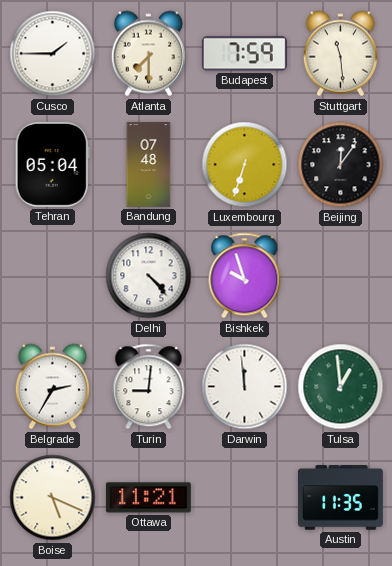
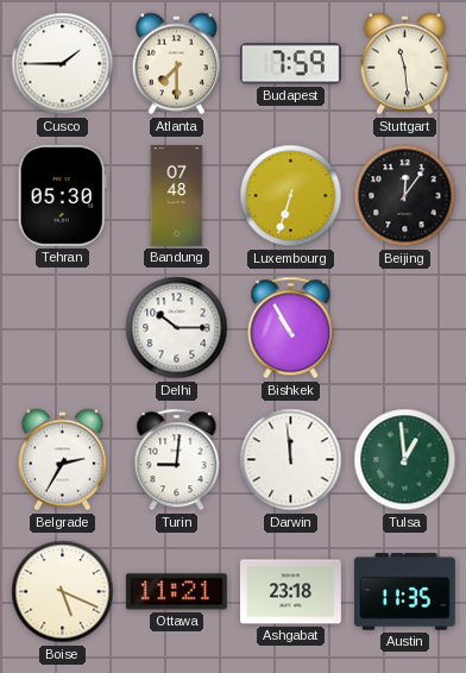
Tehran: 05:04 -> 05:30 (62, 195)
Delhi: 4:23 -> 10:15 (177, 328)
Bishkek: 9:57 -> 10:55 (291, 328)
Ashgabat: none -> 23:18 (290, 592)
